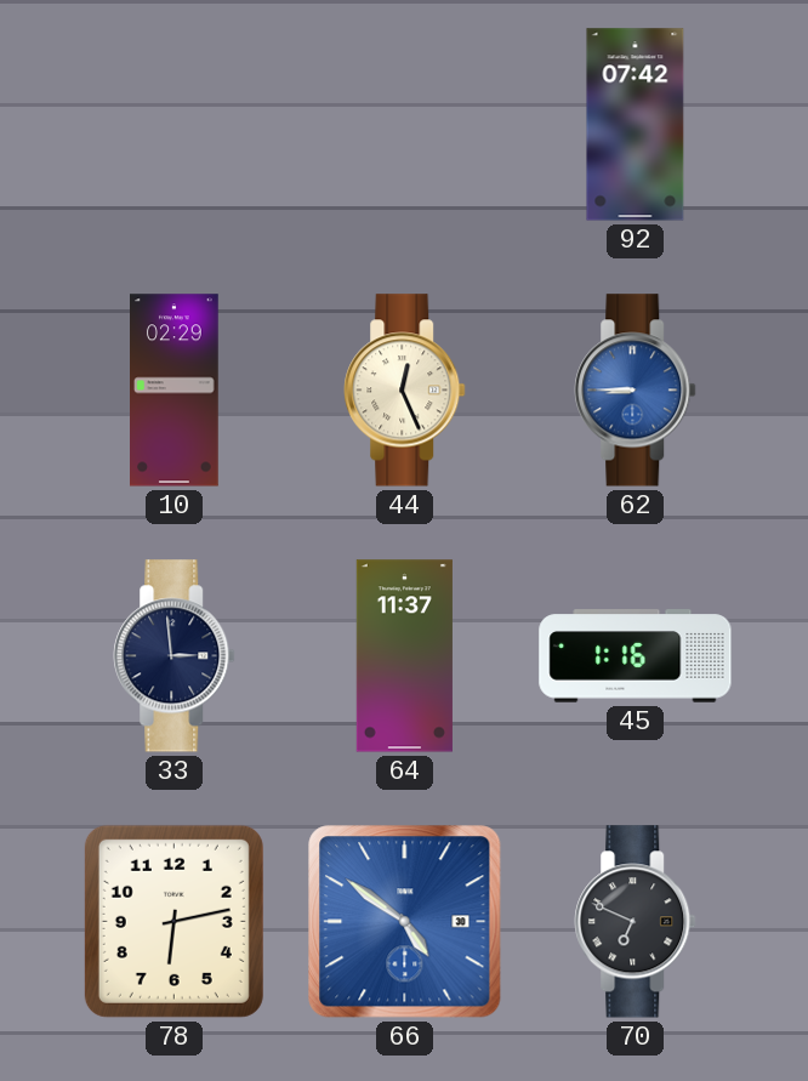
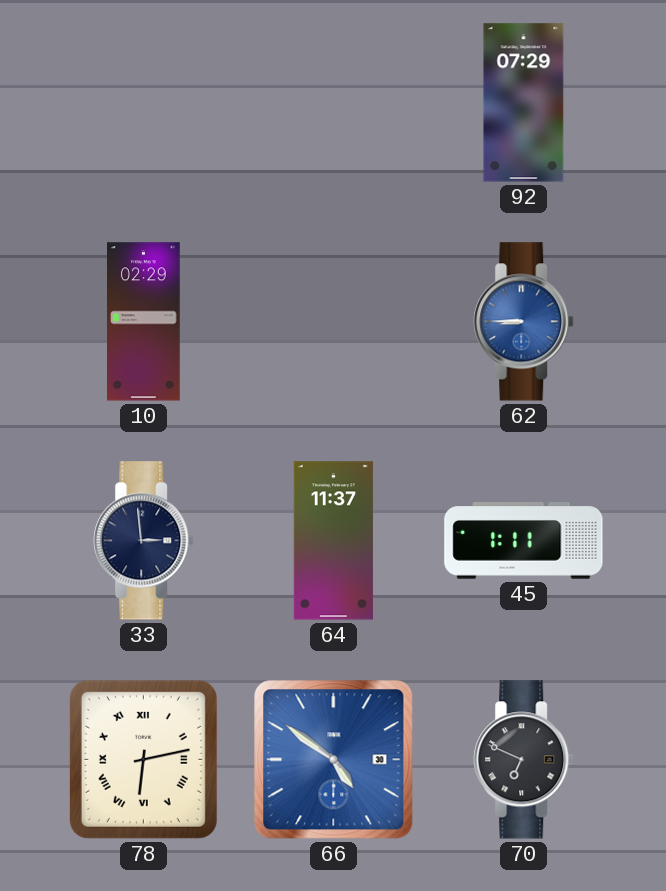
92: 07:42 -> 07:29 (524, 103)
44: 12:26 -> none (405, 391)
45: 1:16 -> 1:11 (524, 541)
78 numerals: Arabic -> Roman (143, 759)
